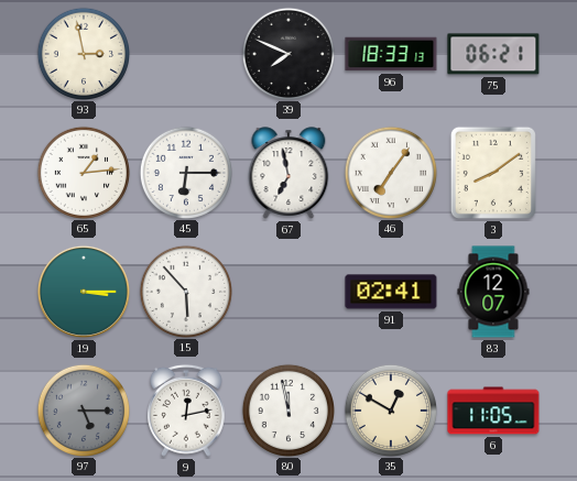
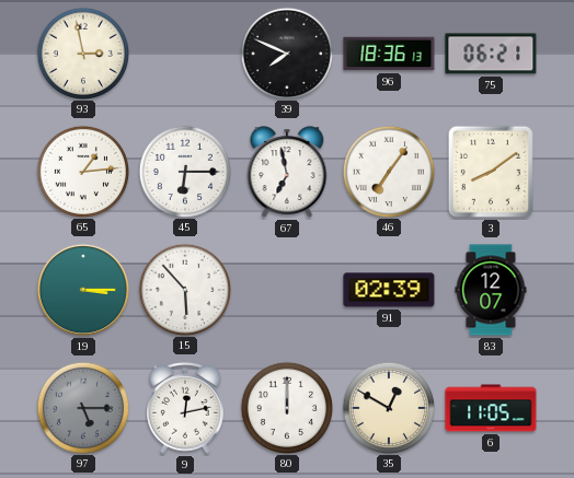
96: 18:33 -> 18:36 (389, 54)
91: 02:41 -> 02:39 (389, 290)
80: 11:58 -> 12:00 (286, 407)
